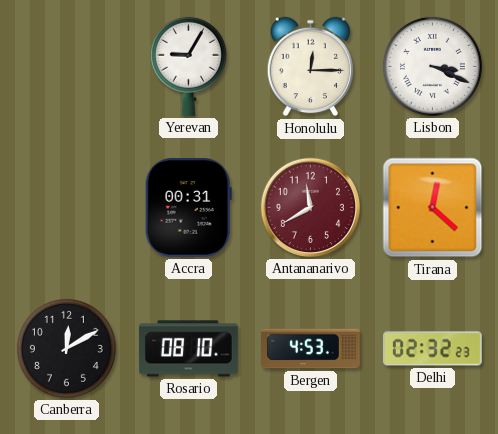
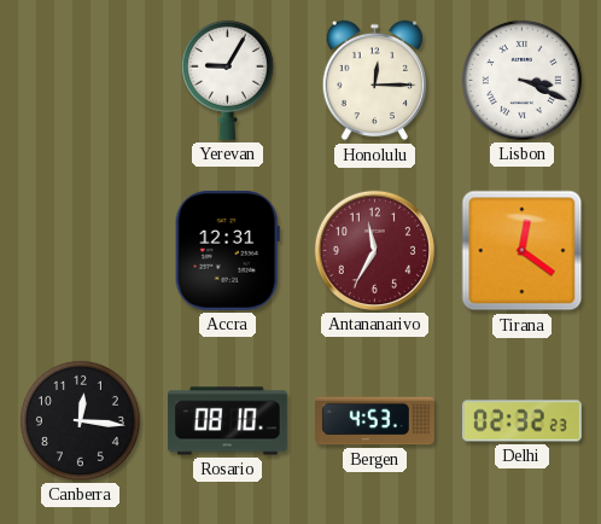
Accra: 00:31 -> 12:31 (227, 250)
Antananarivo: 11:40 -> 11:35 (374, 250)
Tirana: 12:22 -> 12:21 (523, 251)
Canberra: 12:10 -> 12:16 (80, 420)
